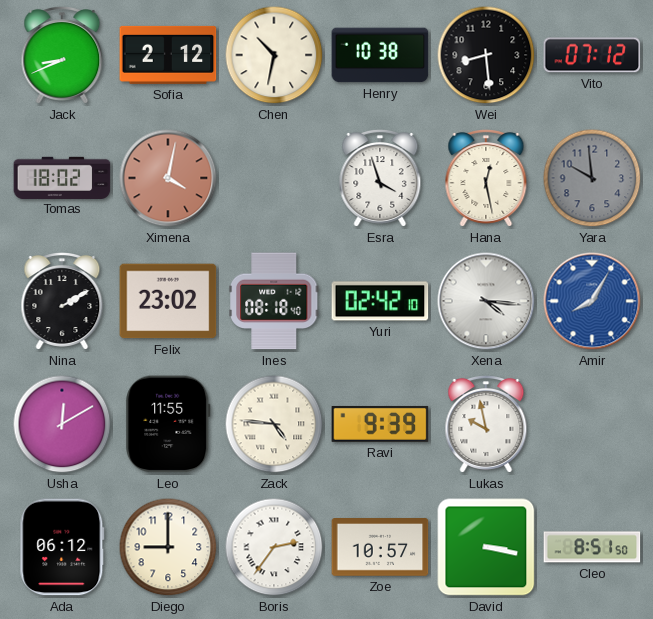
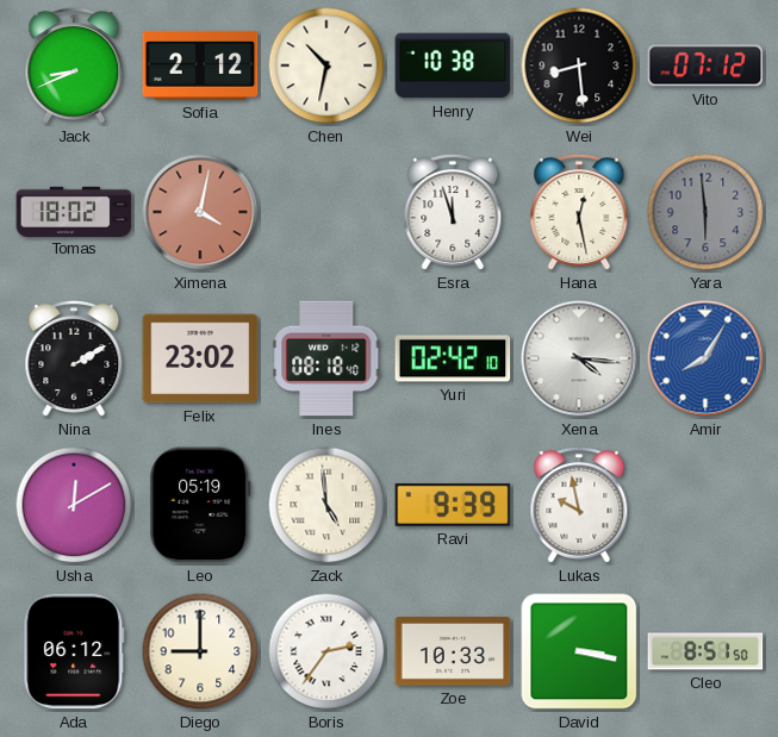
Esra: 3:57 -> 11:57 (453, 212)
Yara: 9:59 -> 5:59 (705, 212)
Leo: 11:55 -> 05:19 (200, 505)
Zack: 4:46 -> 4:59 (326, 505)
Zoe: 10:57 -> 10:33 (453, 652)
